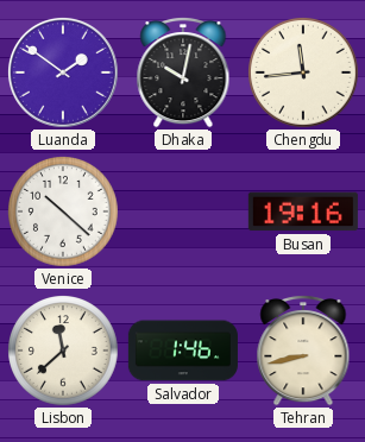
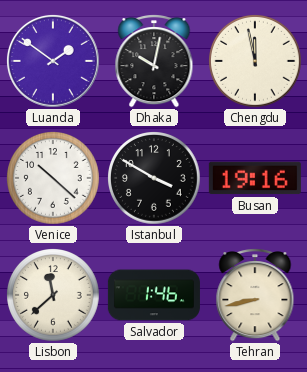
Chengdu: 11:44 -> 11:58 (255, 62)
Istanbul: none -> 3:50 (154, 179)
